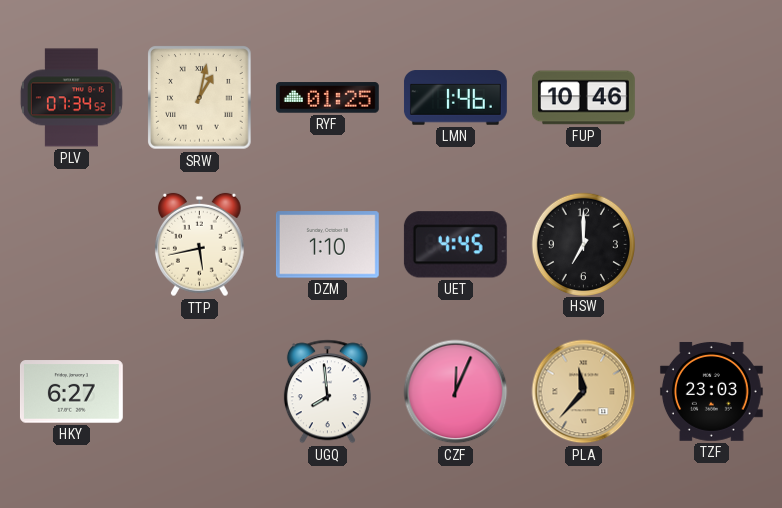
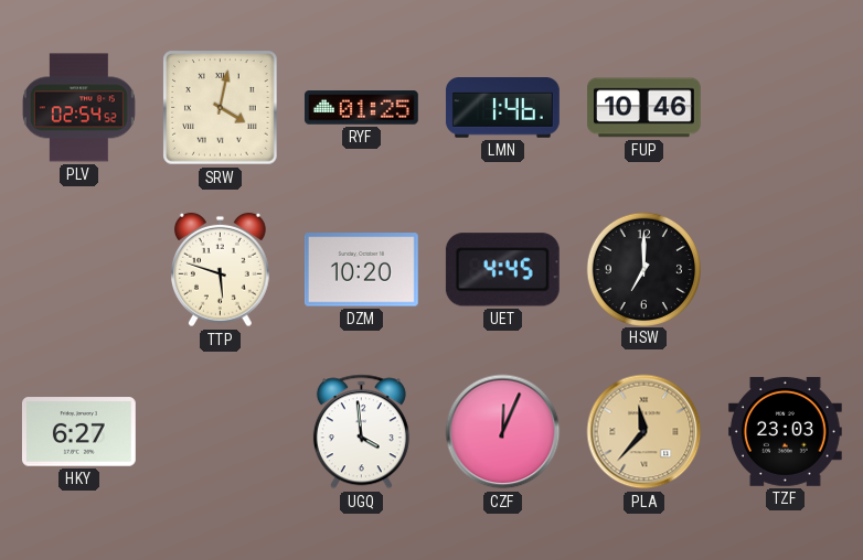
PLV: 07:34 -> 02:54 (78, 108)
SRW: 1:02 -> 4:02 (221, 108)
TTP: 5:43 -> 5:48 (221, 270)
DZM: 1:10 -> 10:20 (361, 270)
UGQ: 7:59 -> 3:59 (361, 432)
